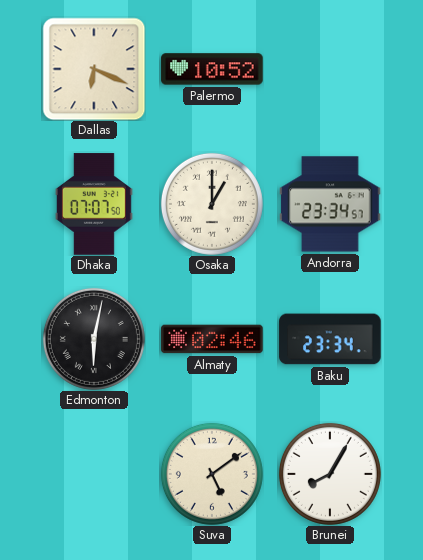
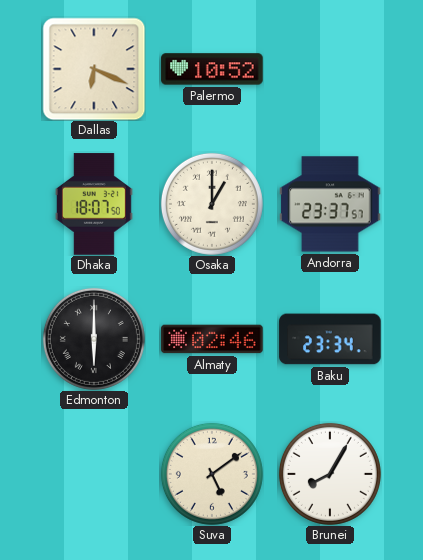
Dhaka: 07:07 -> 18:07 (94, 204)
Andorra: 23:34 -> 23:37 (330, 204)
Edmonton: 6:02 -> 6:00 (94, 339)
